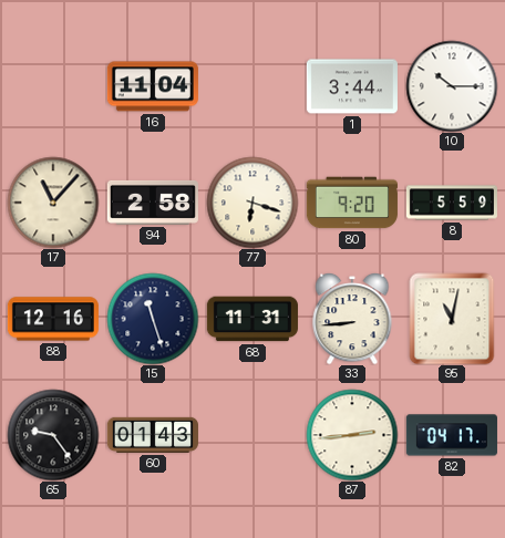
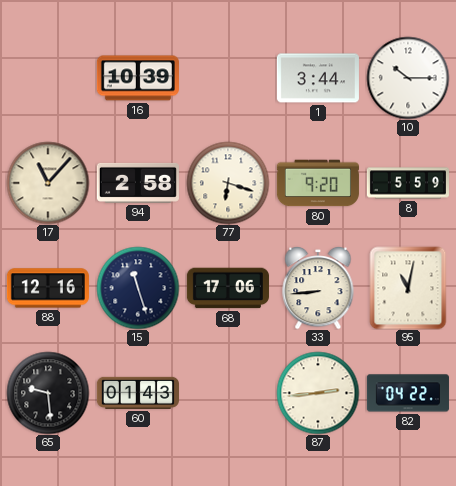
16: 11:04 -> 10:39 (138, 78)
68: 11:31 -> 17:06 (228, 288)
65: 9:24 -> 9:29 (48, 393)
82: 04:17 -> 04:22 (408, 393)
